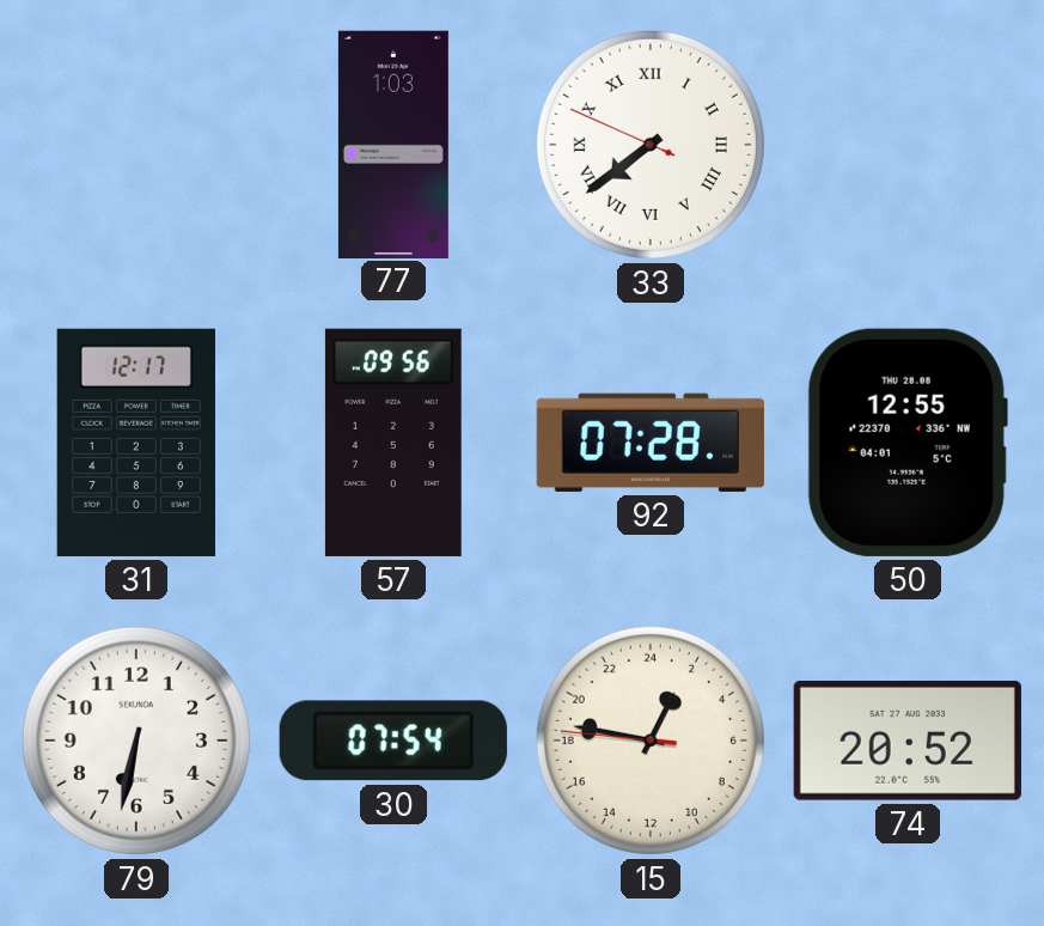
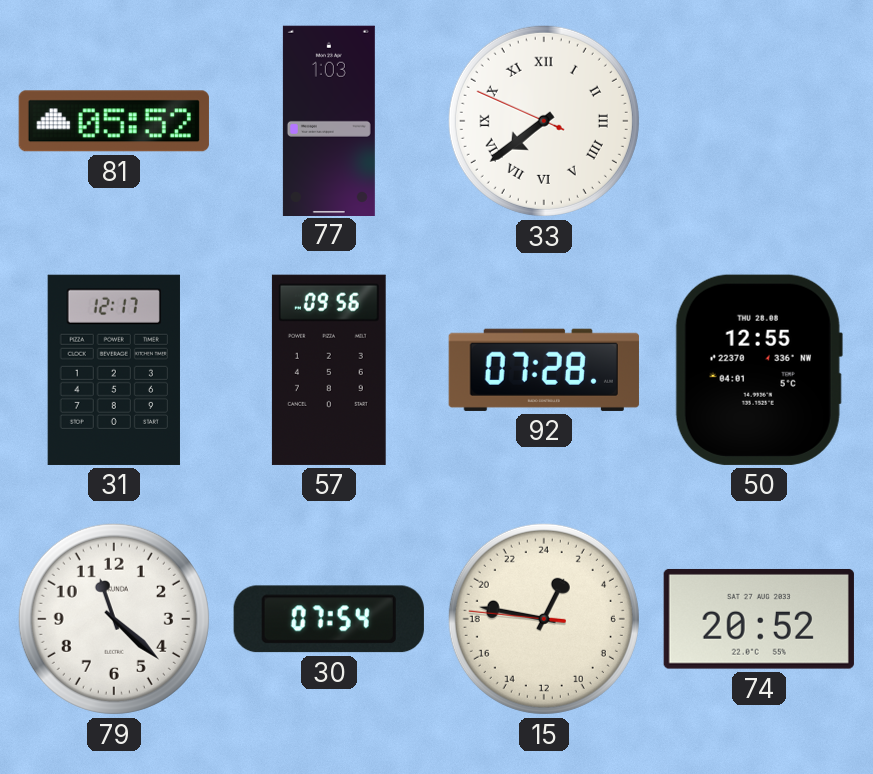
81: none -> 05:52 (114, 121)
79: 6:32 -> 11:22 (114, 619)
